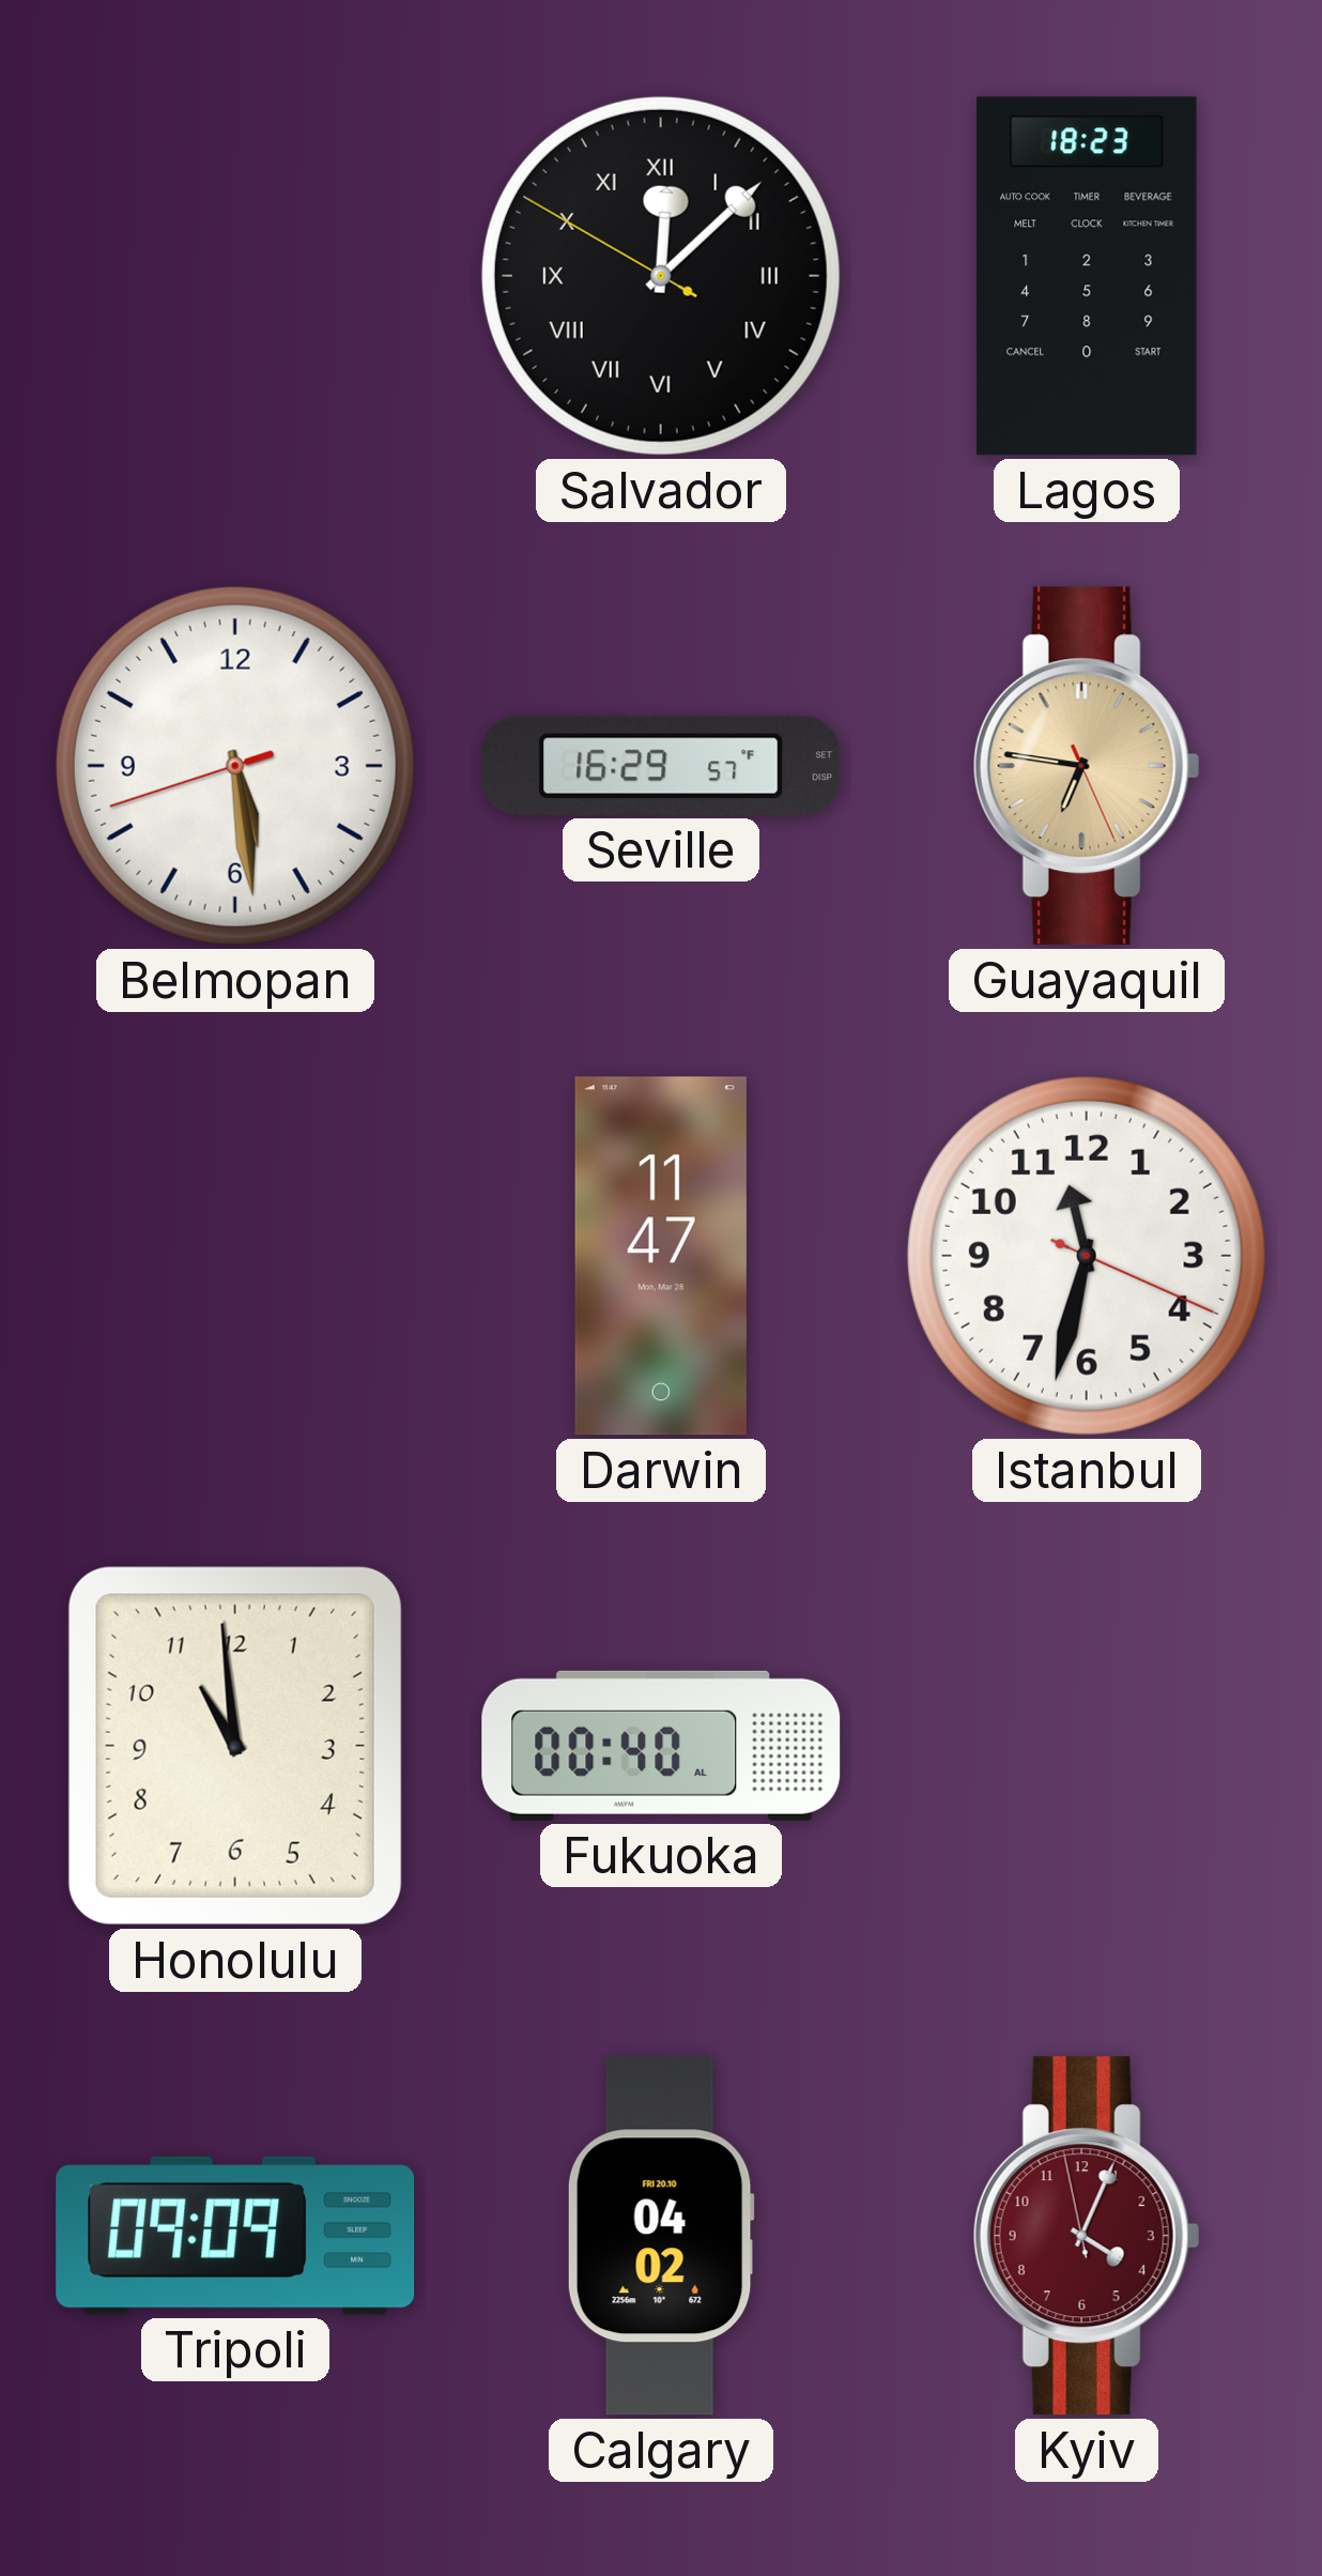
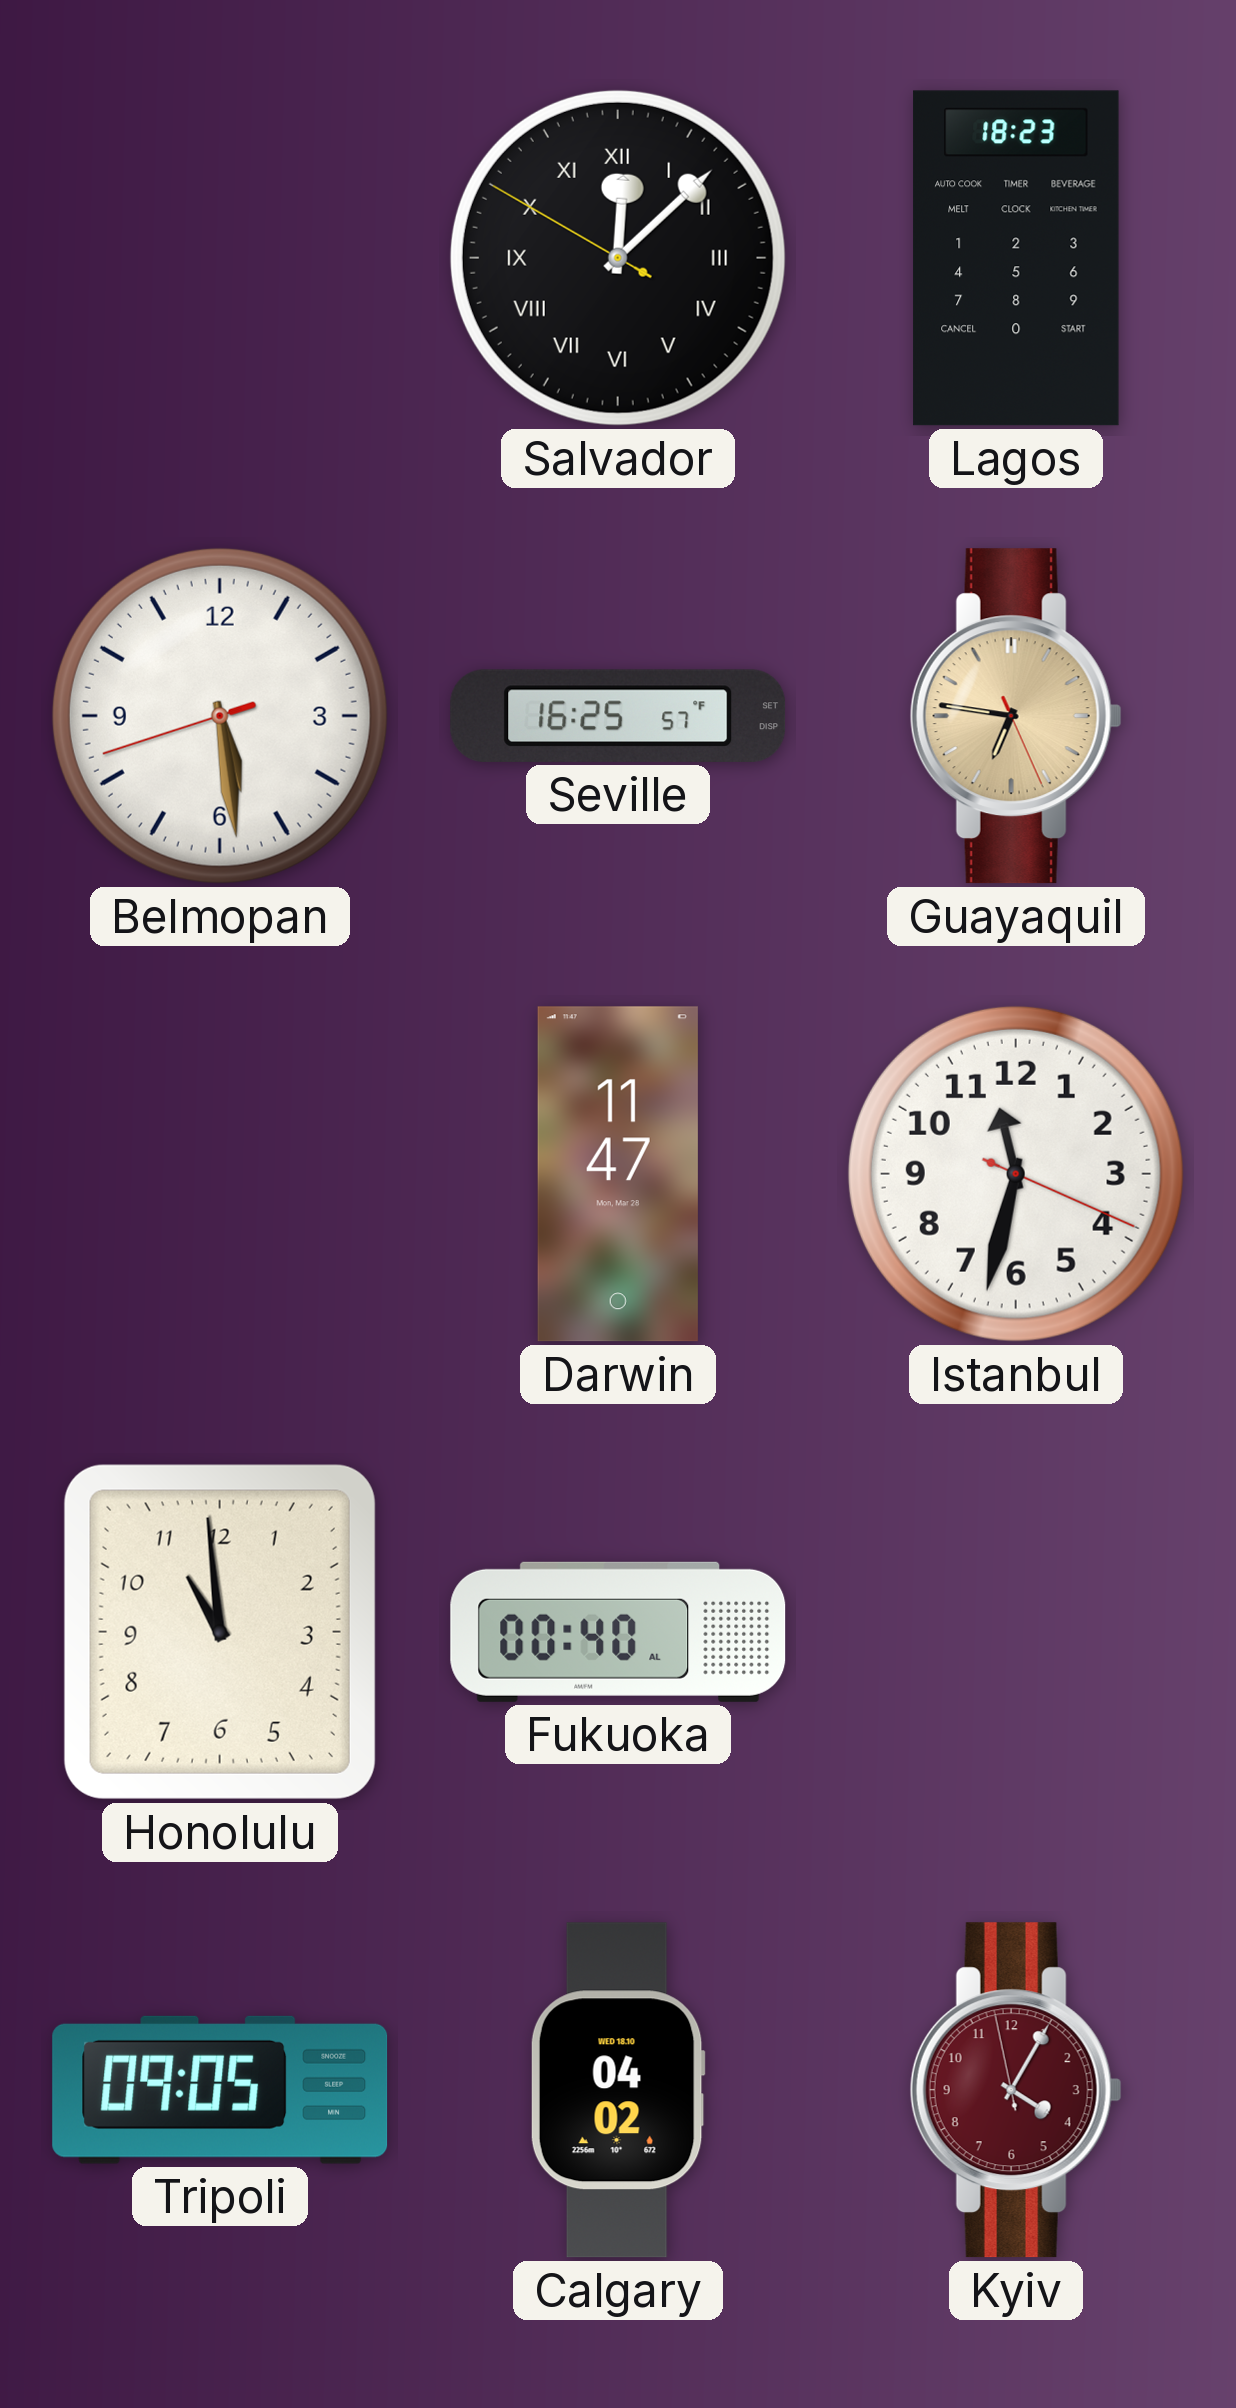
Seville: 16:29 -> 16:25 (618, 716)
Tripoli: 09:09 -> 09:05 (220, 2090)
Calgary date: FRI 20.10 -> WED 18.10 (618, 2090)
Kyiv: 4:03 -> 4:04 (1016, 2090)
